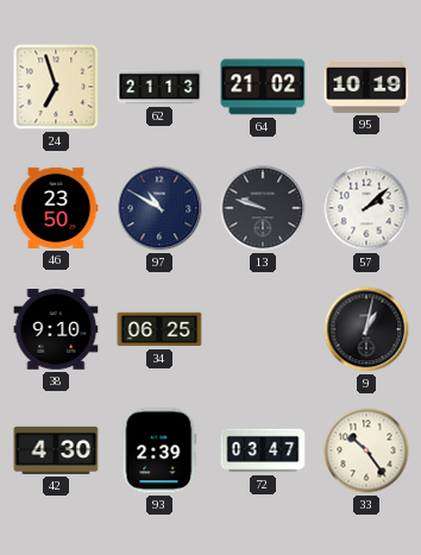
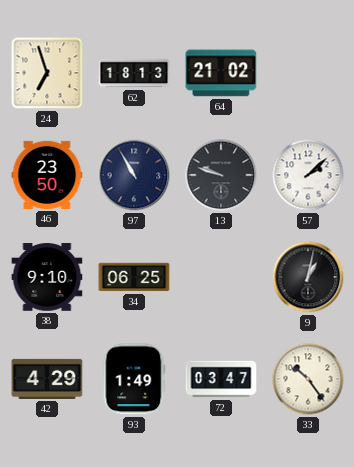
62: 21:13 -> 18:13 (134, 73)
95: 10:19 -> none (366, 87)
97: 10:50 -> 10:55 (134, 175)
42: 4:30 -> 4:29 (47, 379)
93: 2:39 -> 1:49 (134, 379)
